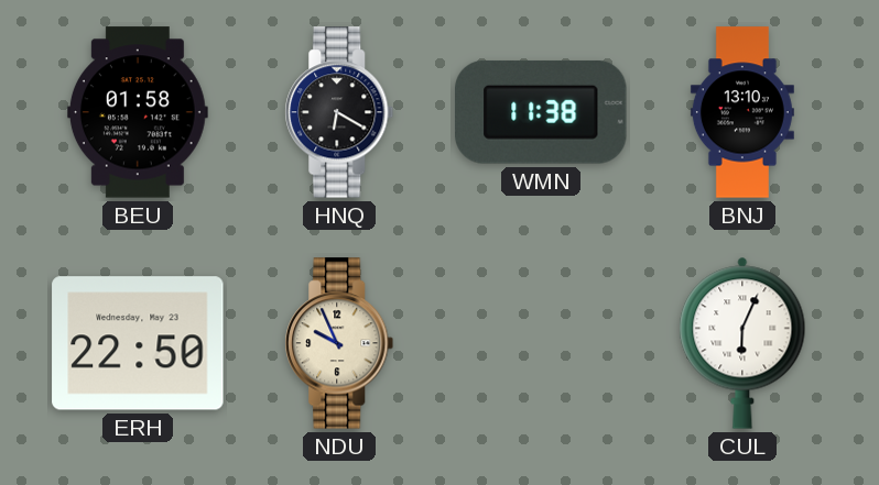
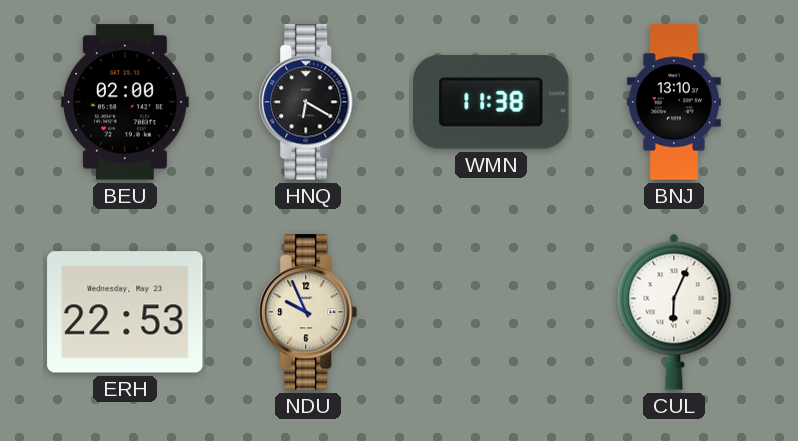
BEU: 01:58 -> 02:00 (125, 102)
ERH: 22:50 -> 22:53 (125, 312)
